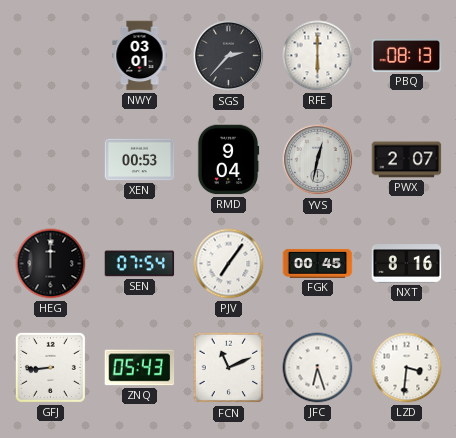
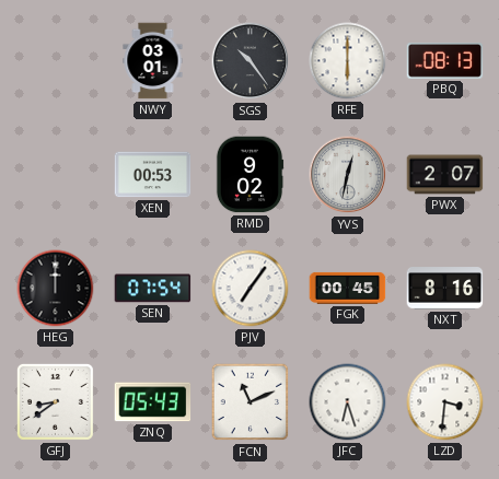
SGS: 2:37 -> 10:24 (251, 61)
RMD: 9:04 -> 9:02 (249, 175)
GFJ: 8:44 -> 8:39 (55, 401)
